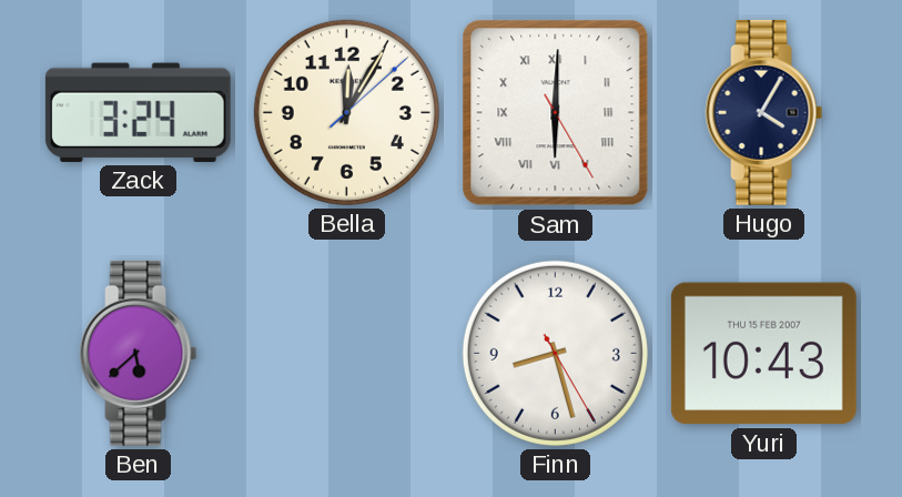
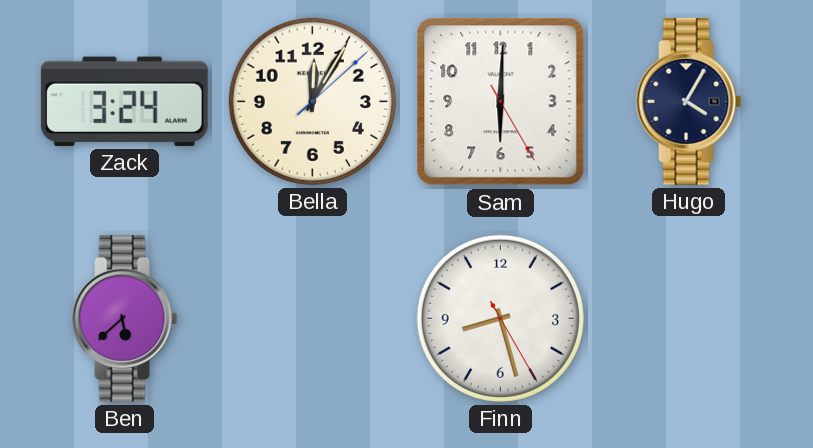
Sam numerals: Roman -> Arabic (501, 102)
Yuri: 10:43 -> none (763, 354)
